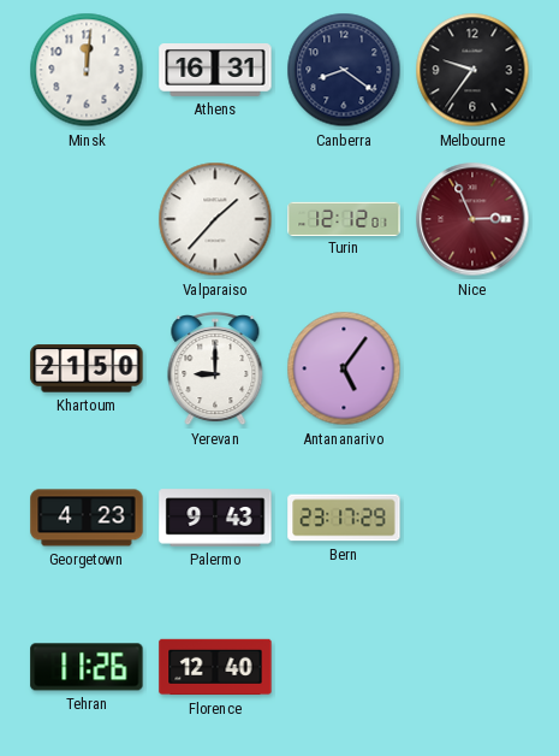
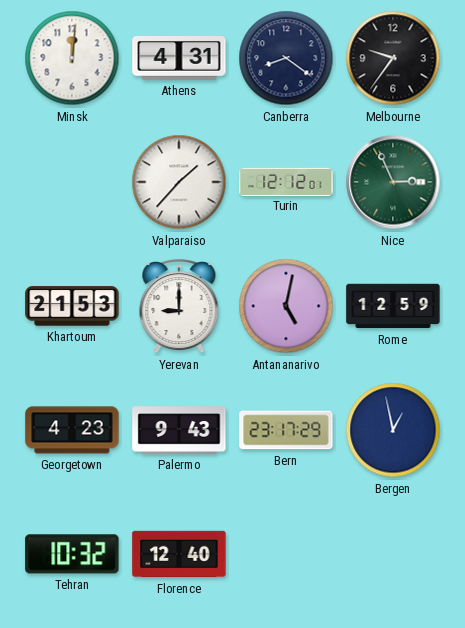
Athens: 16:31 -> 4:31 (179, 59)
Nice dial: burgundy -> green (393, 182)
Khartoum: 21:50 -> 21:53 (72, 306)
Antananarivo: 5:06 -> 5:02 (286, 306)
Rome: none -> 12:59 (393, 306)
Bergen: none -> 12:58 (393, 430)
Tehran: 11:26 -> 10:32 (72, 554)
